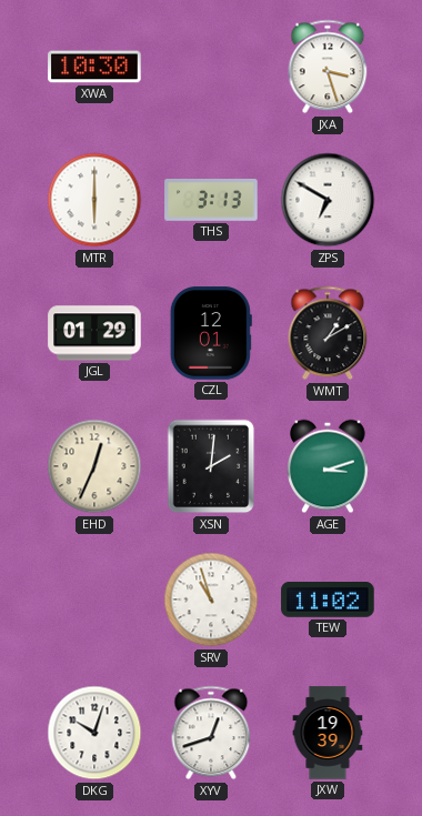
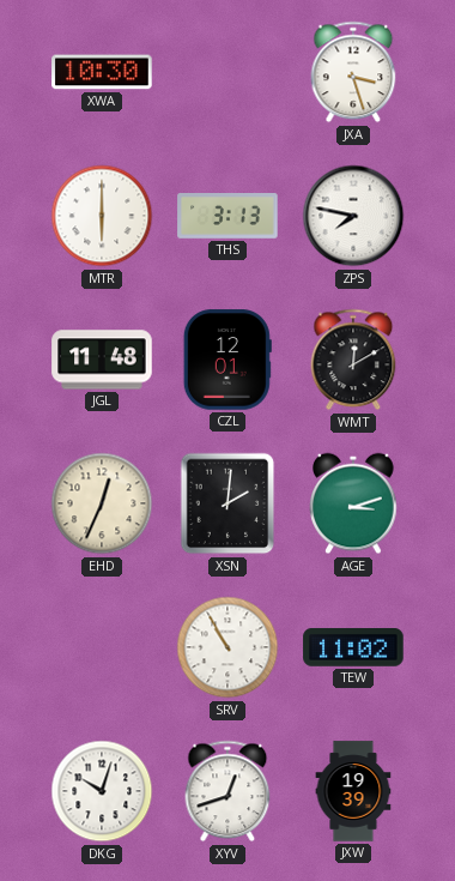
ZPS: 6:50 -> 7:47 (353, 216)
JGL: 01:29 -> 11:48 (102, 360)
WMT: 1:10 -> 12:10 (353, 360)
SRV: 10:57 -> 10:55 (227, 647)
